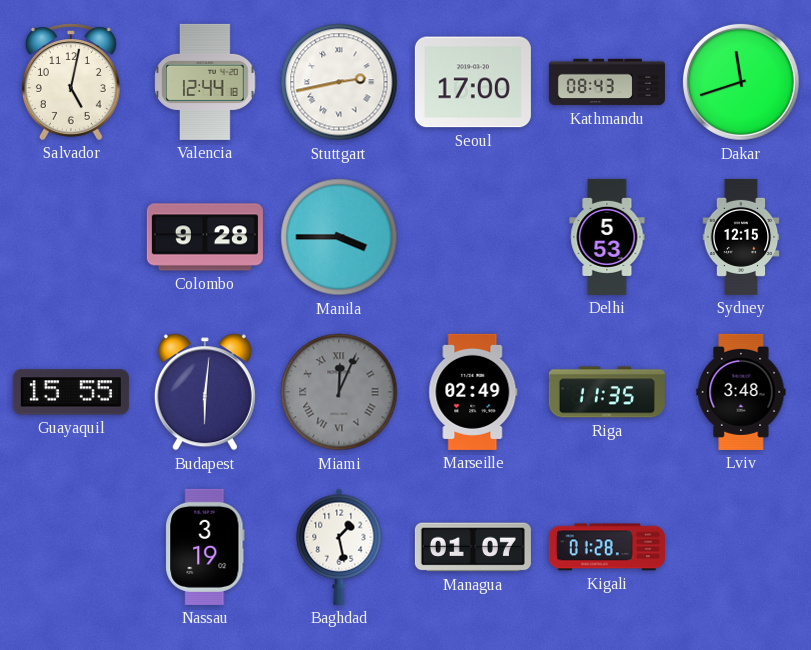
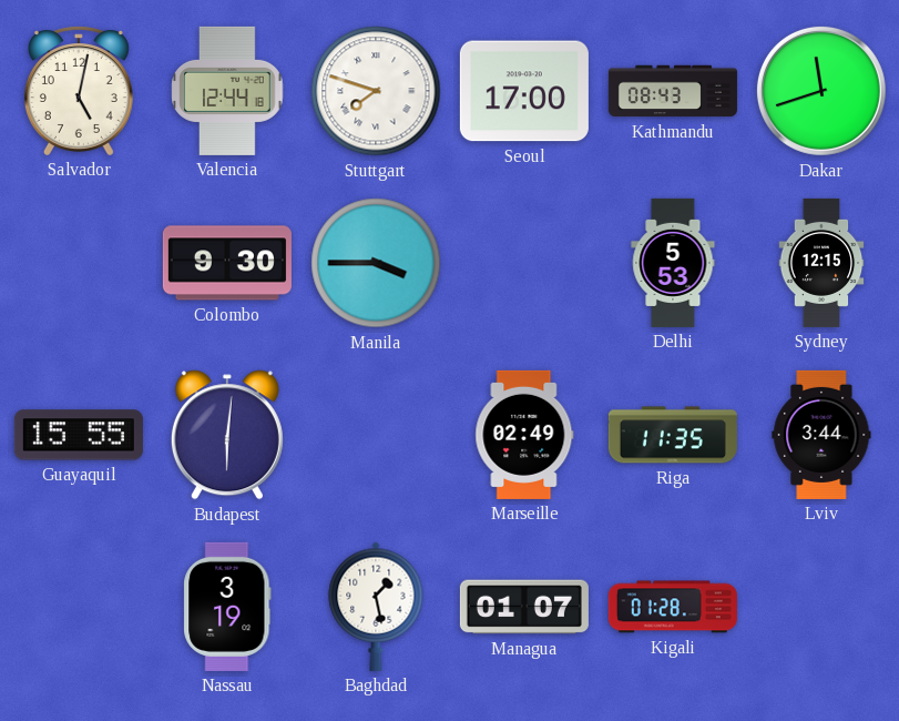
Stuttgart: 2:43 -> 7:48 (376, 91)
Colombo: 9:28 -> 9:30 (227, 263)
Miami: 12:04 -> none (339, 392)
Lviv: 3:48 -> 3:44 (821, 435)
